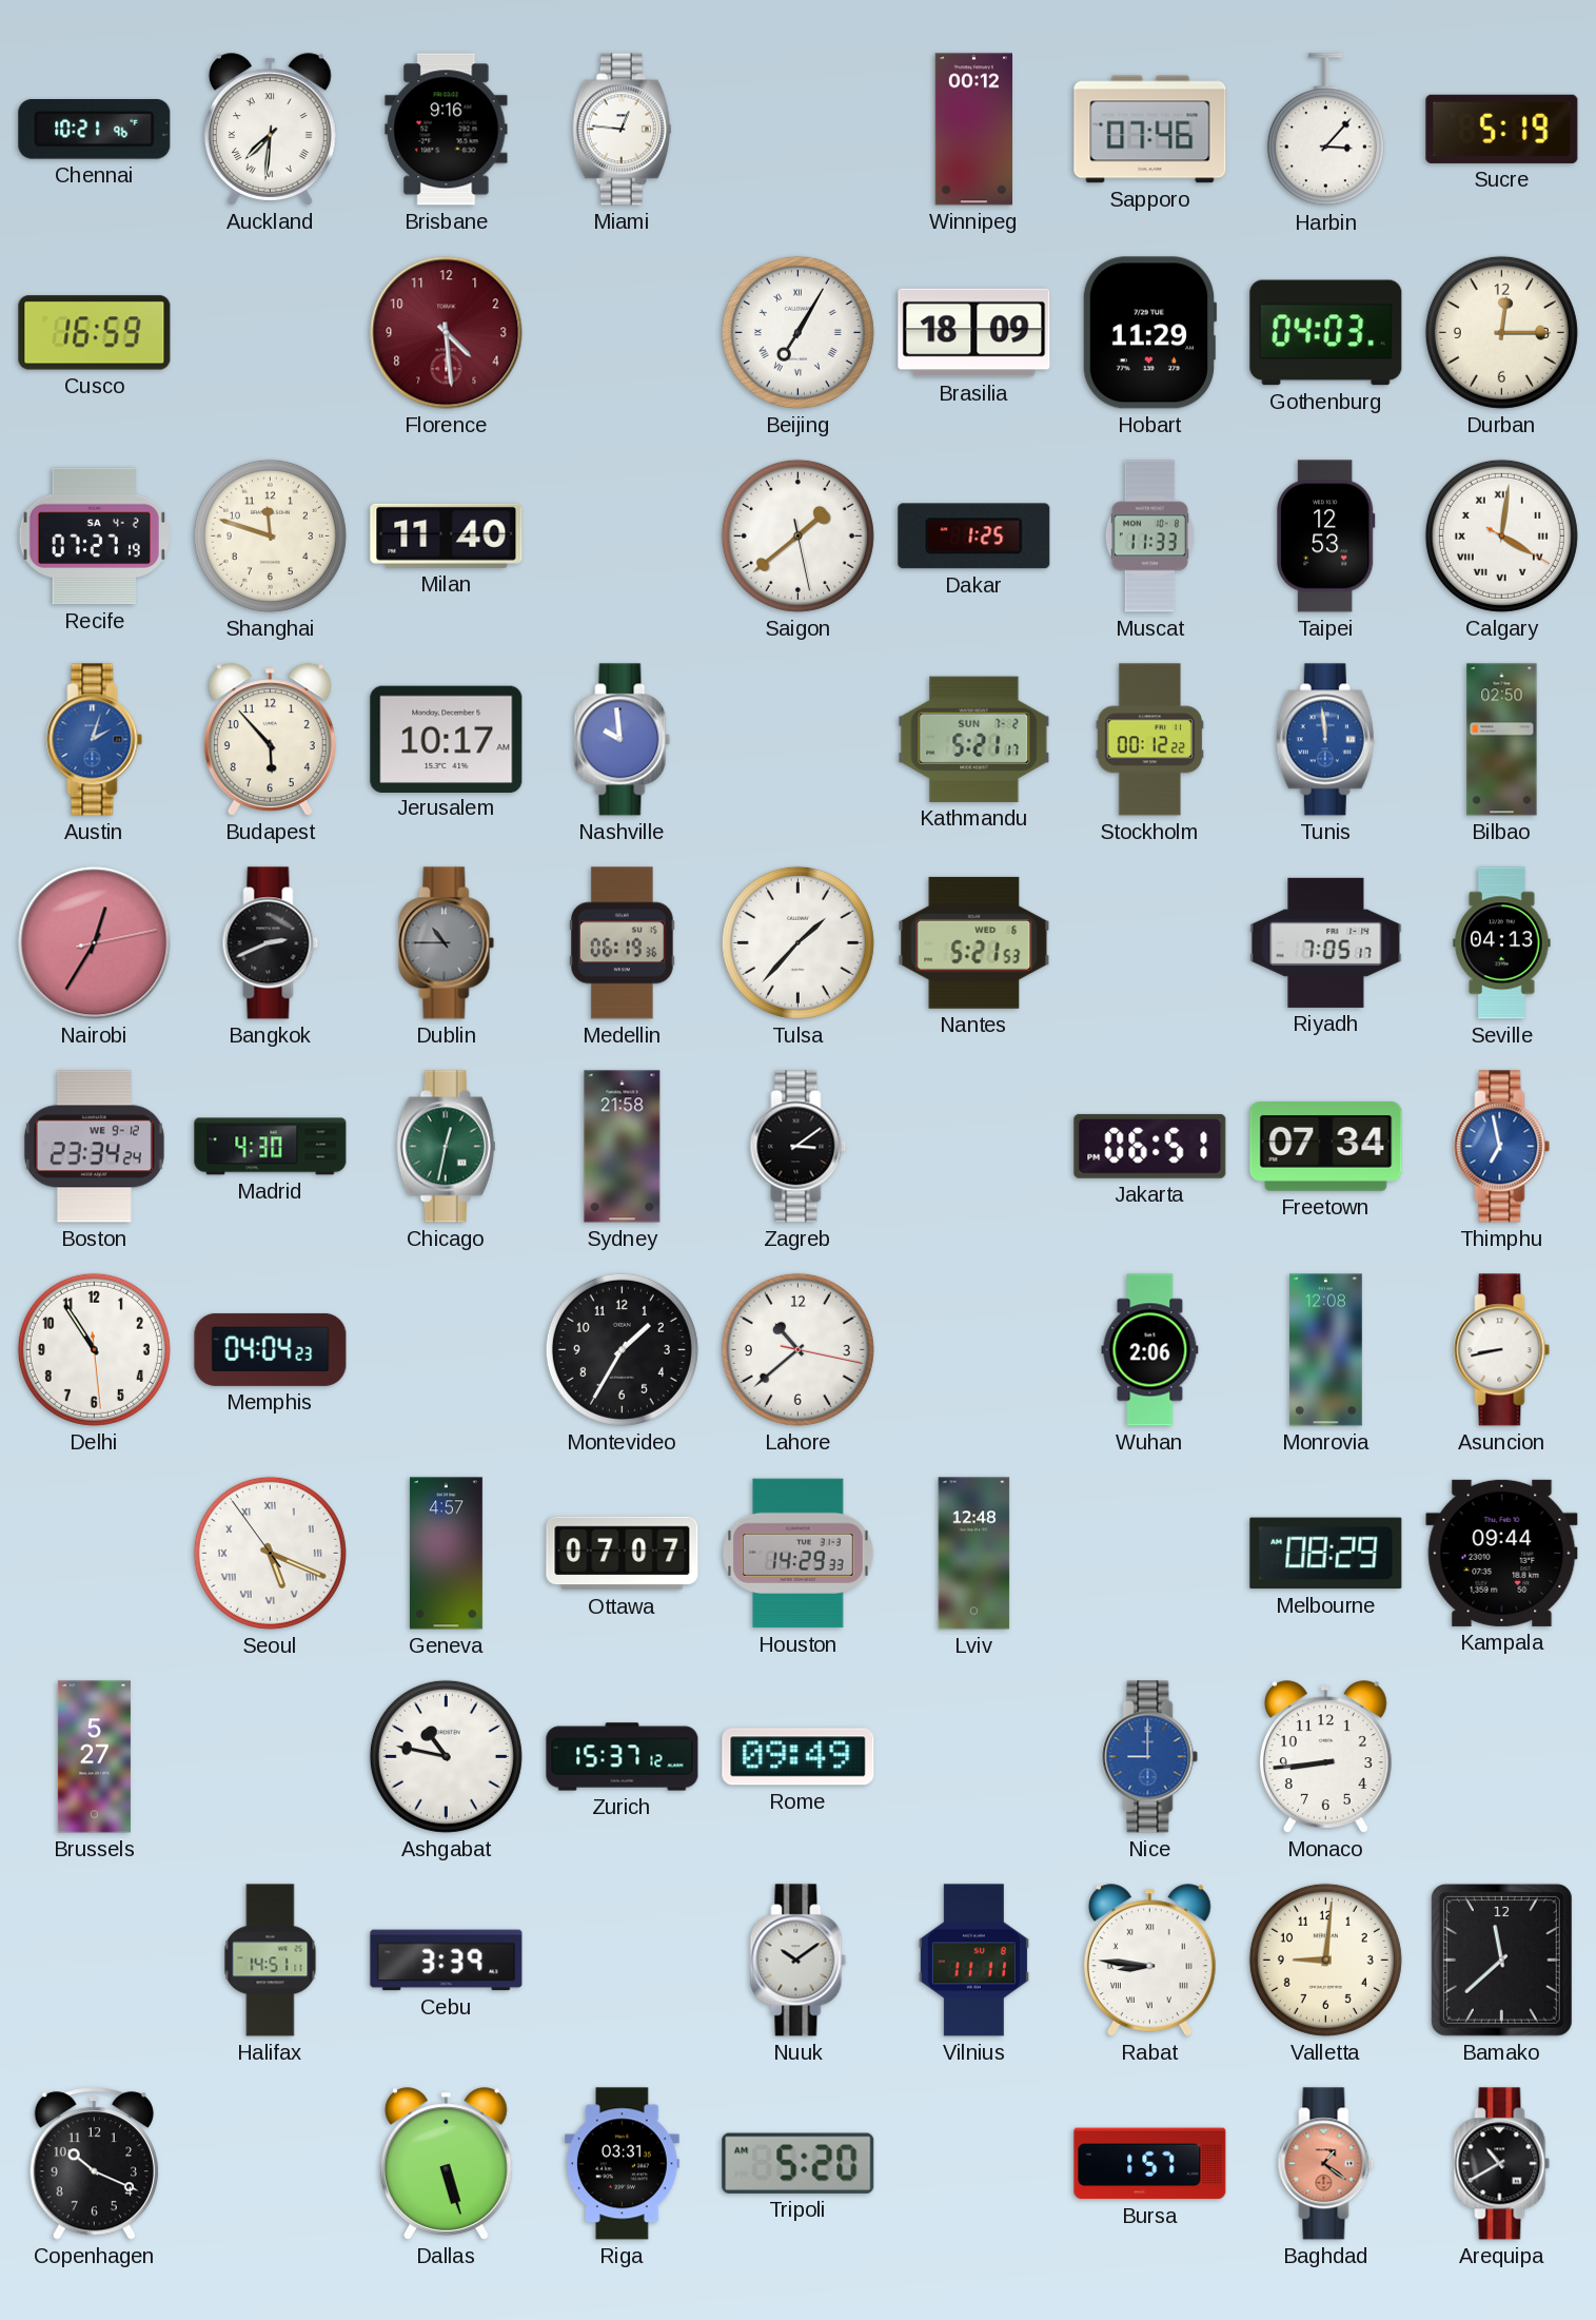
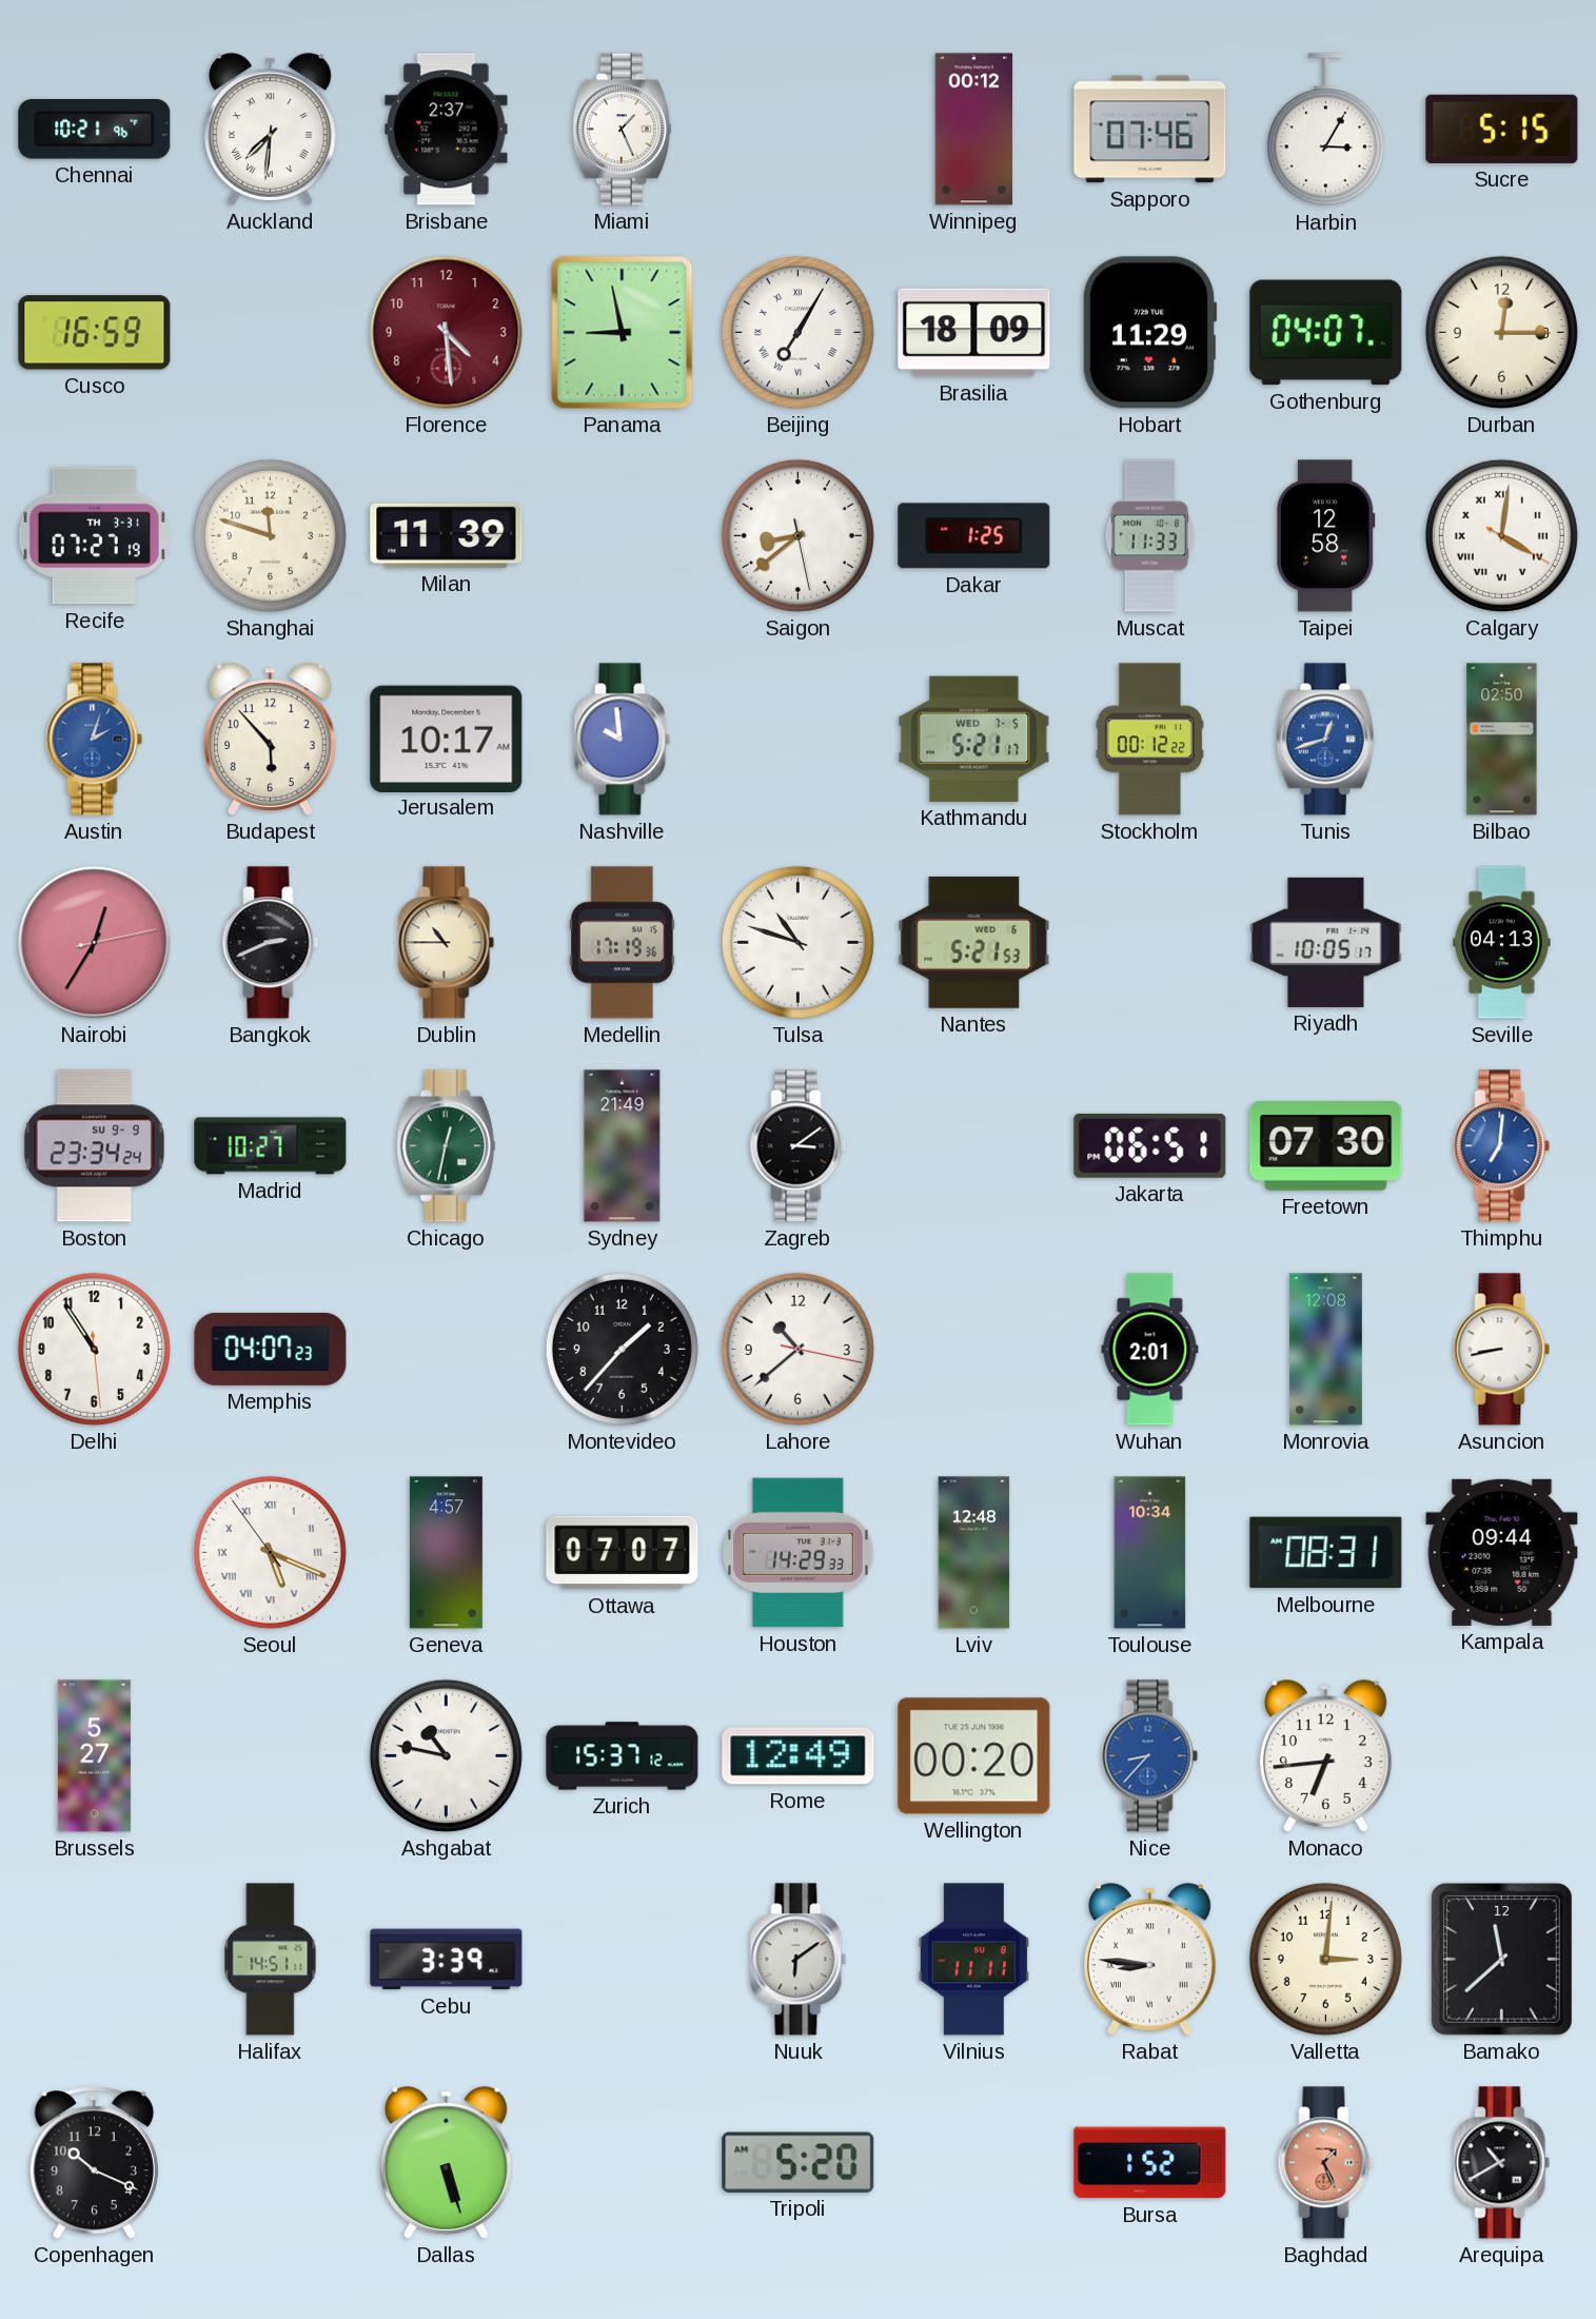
Brisbane: 9:16 -> 2:37 (447, 130)
Miami: 12:46 -> 1:26 (622, 130)
Harbin: 3:07 -> 3:05 (1325, 130)
Sucre: 5:19 -> 5:15 (1502, 129)
Panama: none -> 8:58 (623, 333)
Gothenburg: 04:03 -> 04:07 (1326, 333)
Recife date: SA 4-2 -> TH 3-31 (94, 536)
Milan: 11:40 -> 11:39 (447, 535)
Saigon: 1:38 -> 8:38 (797, 535)
Taipei: 12:53 -> 12:58 (1326, 536)
Kathmandu date: SUN 7-2 -> WED 7-5 (974, 739)
Tunis: 11:59 -> 12:42 (1325, 740)
Dublin dial: grey -> cream (447, 943)
Medellin: 06:19 -> 17:19 (622, 943)
Tulsa: 1:37 -> 10:48 (797, 942)
Riyadh: 7:05 -> 10:05 (1326, 942)
Boston date: WE 9-12 -> SU 9-9 (94, 1146)
Madrid: 4:30 -> 10:27 (271, 1146)
Sydney: 21:58 -> 21:49 (623, 1146)
Freetown: 07:34 -> 07:30 (1326, 1146)
Thimphu: 6:58 -> 7:01 (1502, 1146)
Memphis: 04:04 -> 04:07 (271, 1349)
Montevideo: 1:35 -> 1:37 (622, 1349)
Wuhan: 2:06 -> 2:01 (1150, 1350)
Toulouse: none -> 10:34 (1150, 1553)
Melbourne: 08:29 -> 08:31 (1326, 1553)
Rome: 09:49 -> 12:49 (799, 1756)
Wellington: none -> 00:20 (974, 1756)
Nice: 9:00 -> 8:37 (1150, 1756)
Monaco: 8:44 -> 6:44 (1325, 1756)
Nuuk: 10:09 -> 6:09 (799, 1960)
Valletta: 9:01 -> 3:01 (1325, 1959)
Riga: 03:31 -> none (622, 2164)
Bursa: 1:57 -> 1:52 (1150, 2163)
Baghdad: 1:21 -> 1:26 (1326, 2163)
